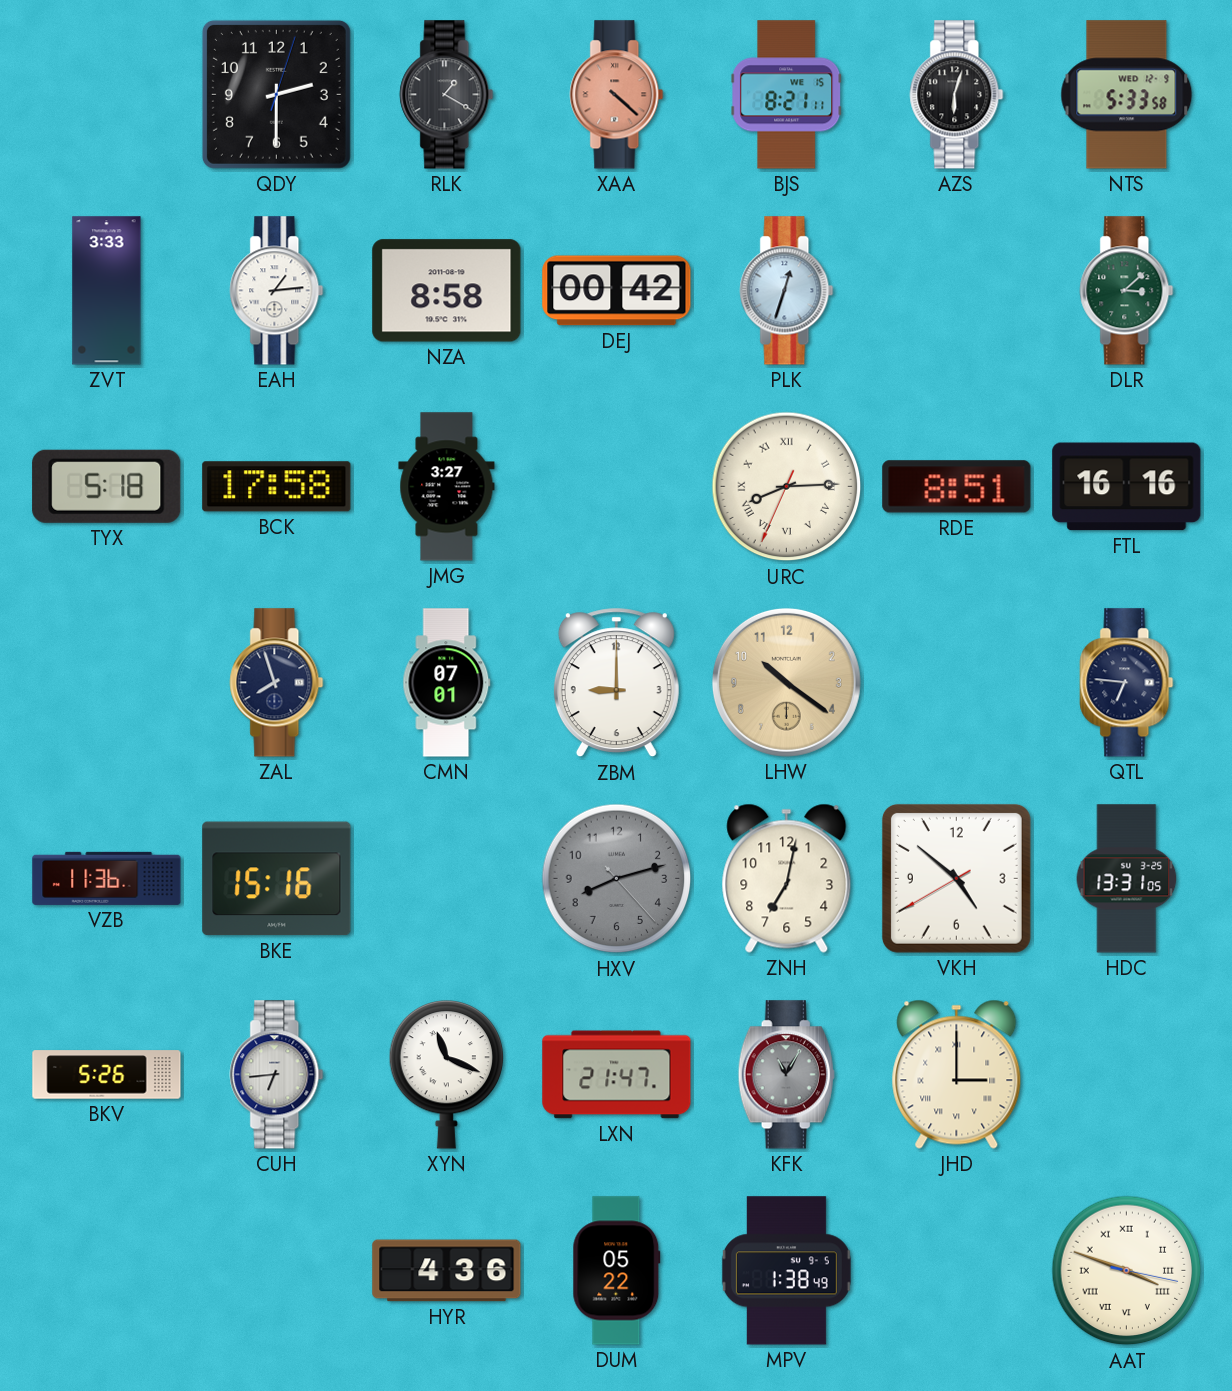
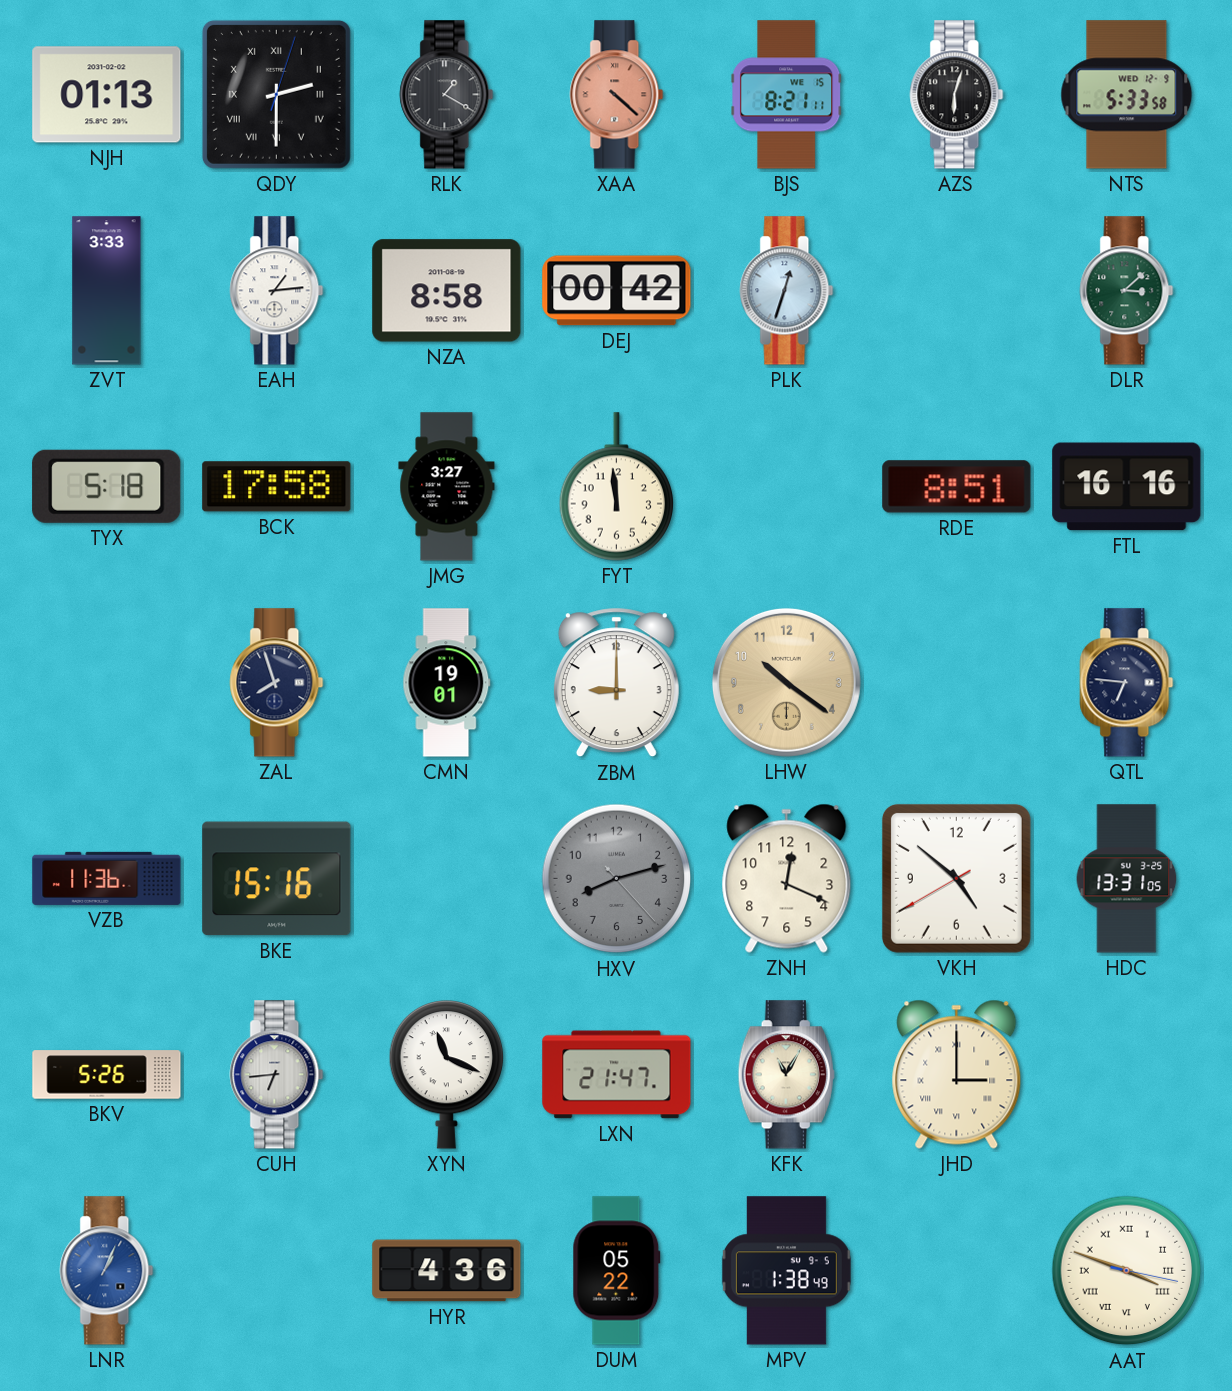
NJH: none -> 01:13 (107, 95)
QDY numerals: Arabic -> Roman (276, 94)
FYT: none -> 11:59 (617, 487)
URC: 8:14 -> none (787, 487)
CMN: 07:01 -> 19:01 (447, 683)
ZNH: 7:02 -> 12:19 (787, 878)
KFK dial: grey -> cream (786, 1075)
LNR: none -> 1:04 (107, 1271)
